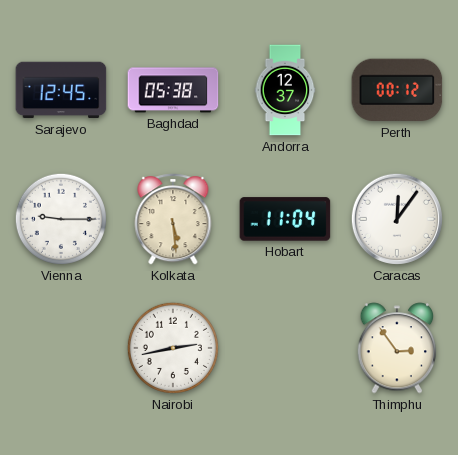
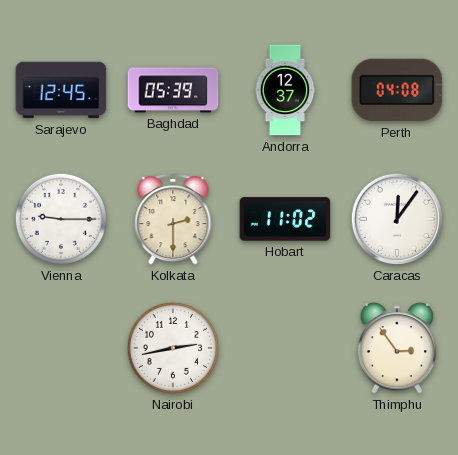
Baghdad: 05:38 -> 05:39 (173, 90)
Perth: 00:12 -> 04:08 (397, 90)
Kolkata: 5:29 -> 2:30 (173, 219)
Hobart: 11:04 -> 11:02 (285, 219)
